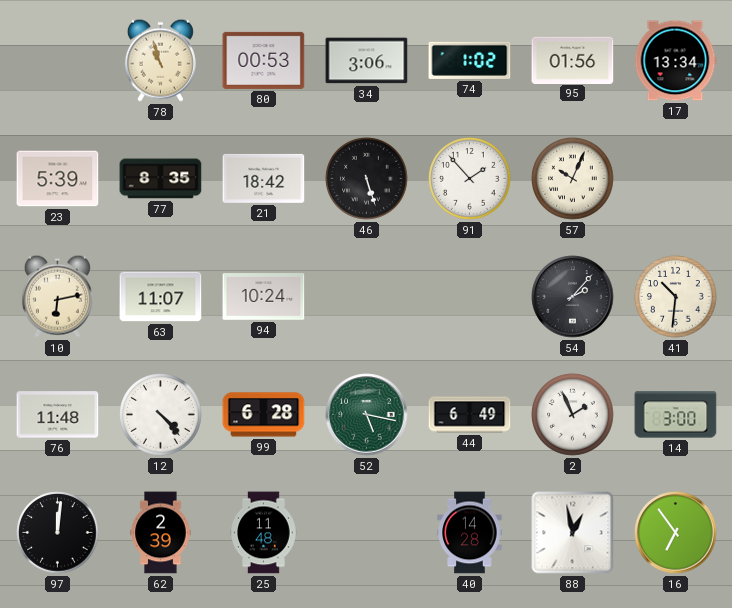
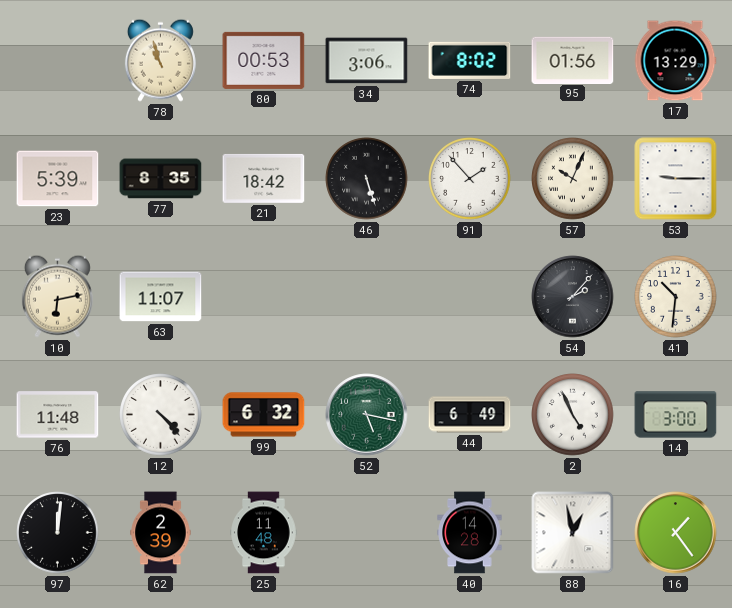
74: 1:02 -> 8:02 (470, 60)
17: 13:34 -> 13:29 (675, 61)
53: none -> 9:15 (676, 179)
94: 10:24 -> none (264, 297)
99: 6:28 -> 6:32 (264, 415)
2: 1:56 -> 4:56 (573, 415)
16: 6:54 -> 1:24 (676, 533)
